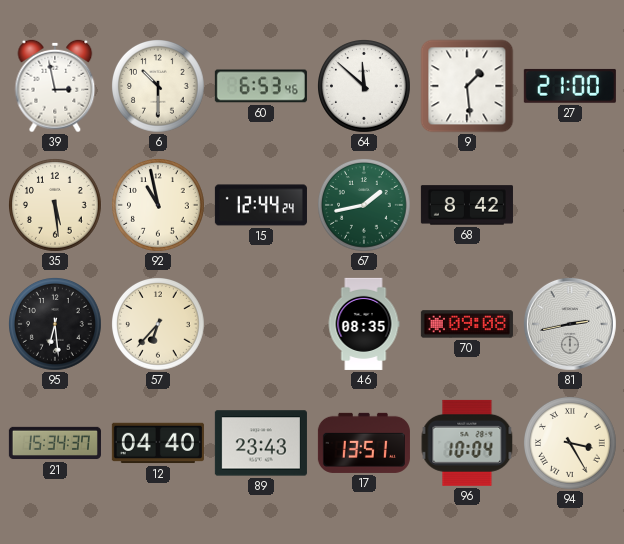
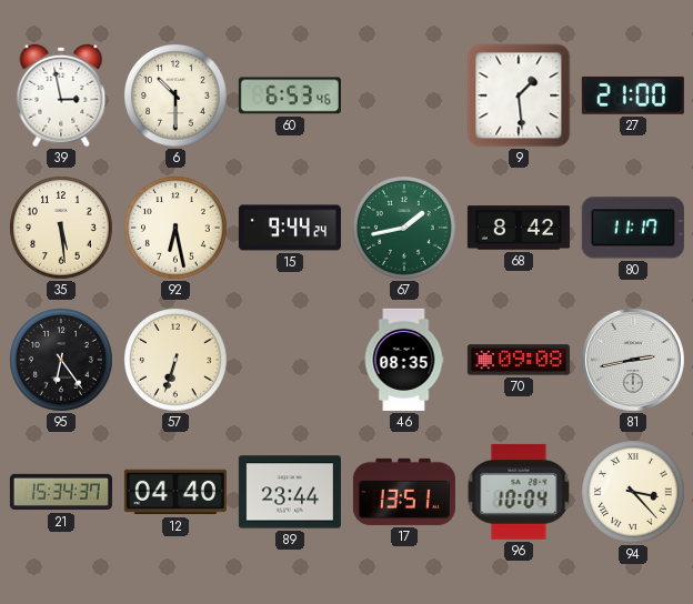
64: 11:52 -> none (365, 87)
92: 10:58 -> 6:28 (177, 229)
15: 12:44 -> 9:44 (290, 228)
80: none -> 11:17 (633, 228)
95: 6:29 -> 6:24 (62, 361)
57: 6:37 -> 6:33 (177, 361)
89: 23:43 -> 23:44 (290, 492)
94: 3:25 -> 3:23 (634, 493)
